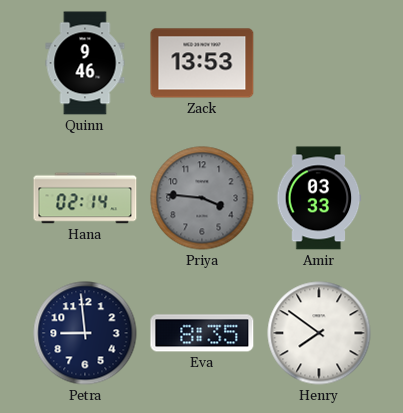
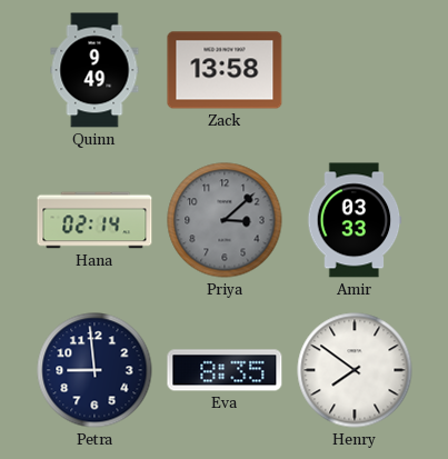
Quinn: 9:46 -> 9:49 (94, 70)
Zack: 13:53 -> 13:58 (225, 70)
Priya: 3:46 -> 3:08 (225, 220)
